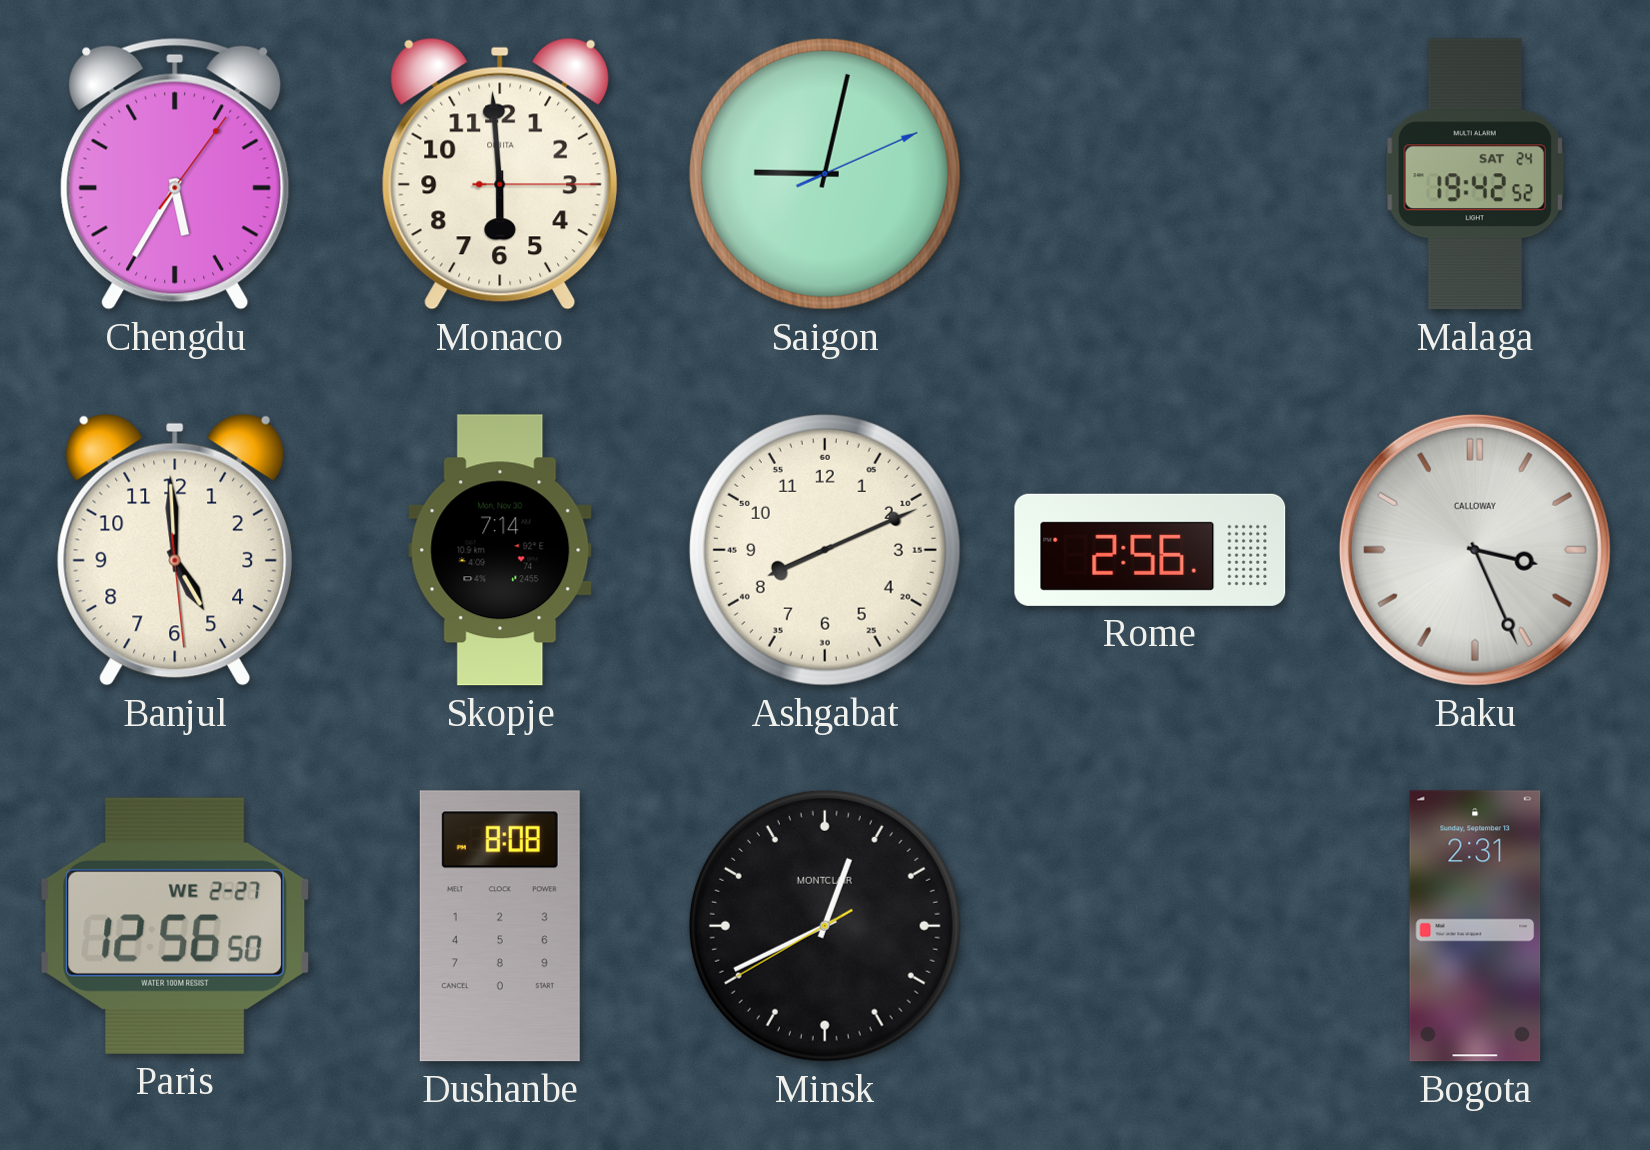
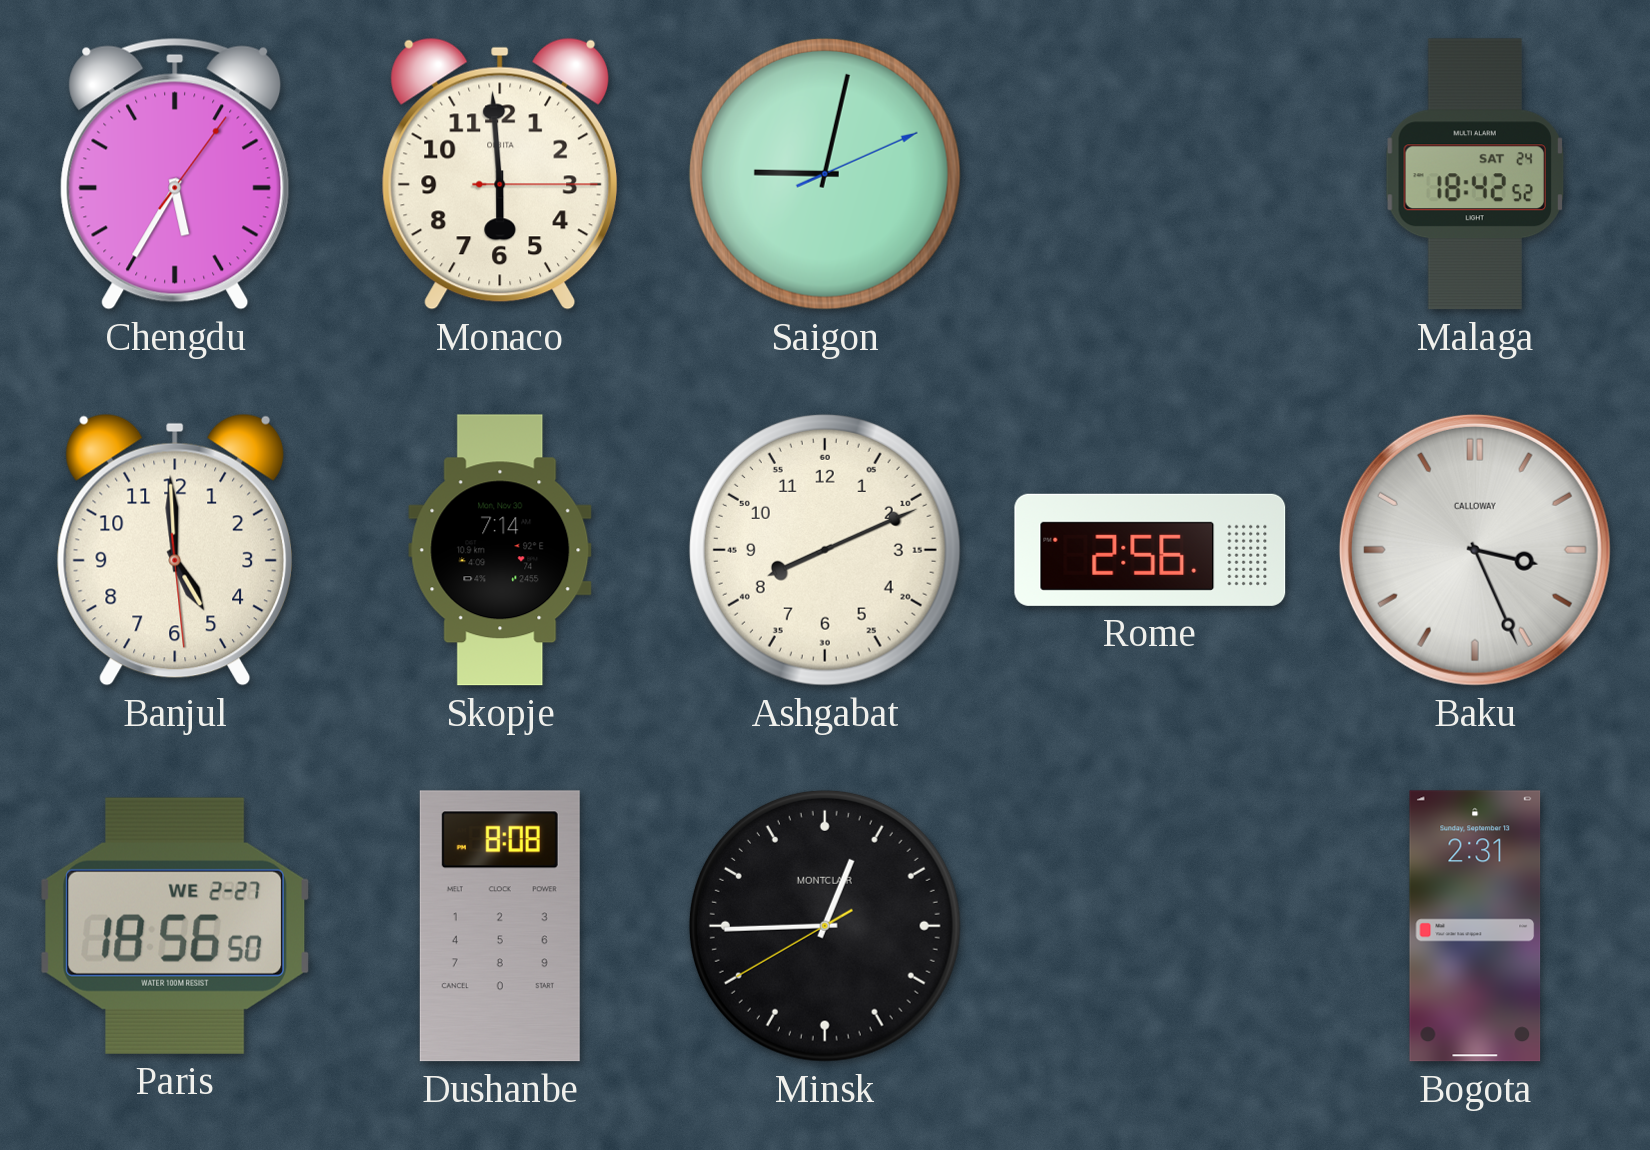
Malaga: 19:42 -> 18:42 (1474, 174)
Paris: 12:56 -> 18:56 (175, 926)
Minsk: 12:40 -> 12:44 (825, 926)
